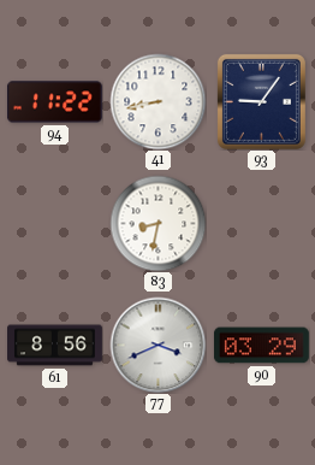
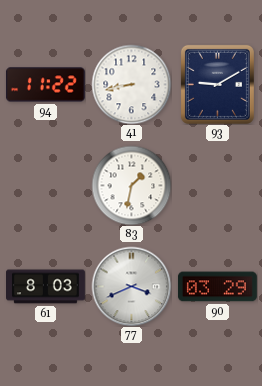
93: 9:06 -> 9:10 (217, 84)
83: 8:32 -> 1:32 (131, 185)
61: 8:56 -> 8:03 (46, 287)
